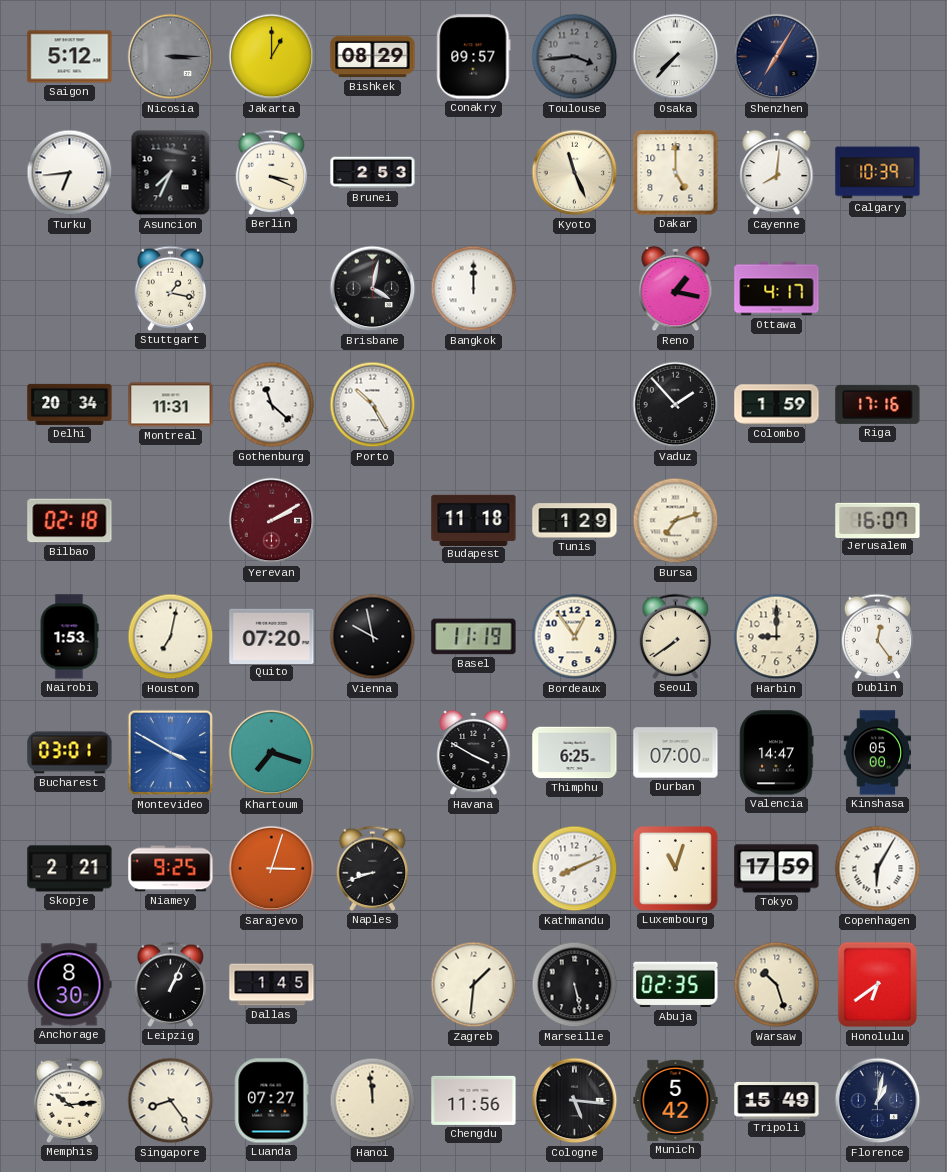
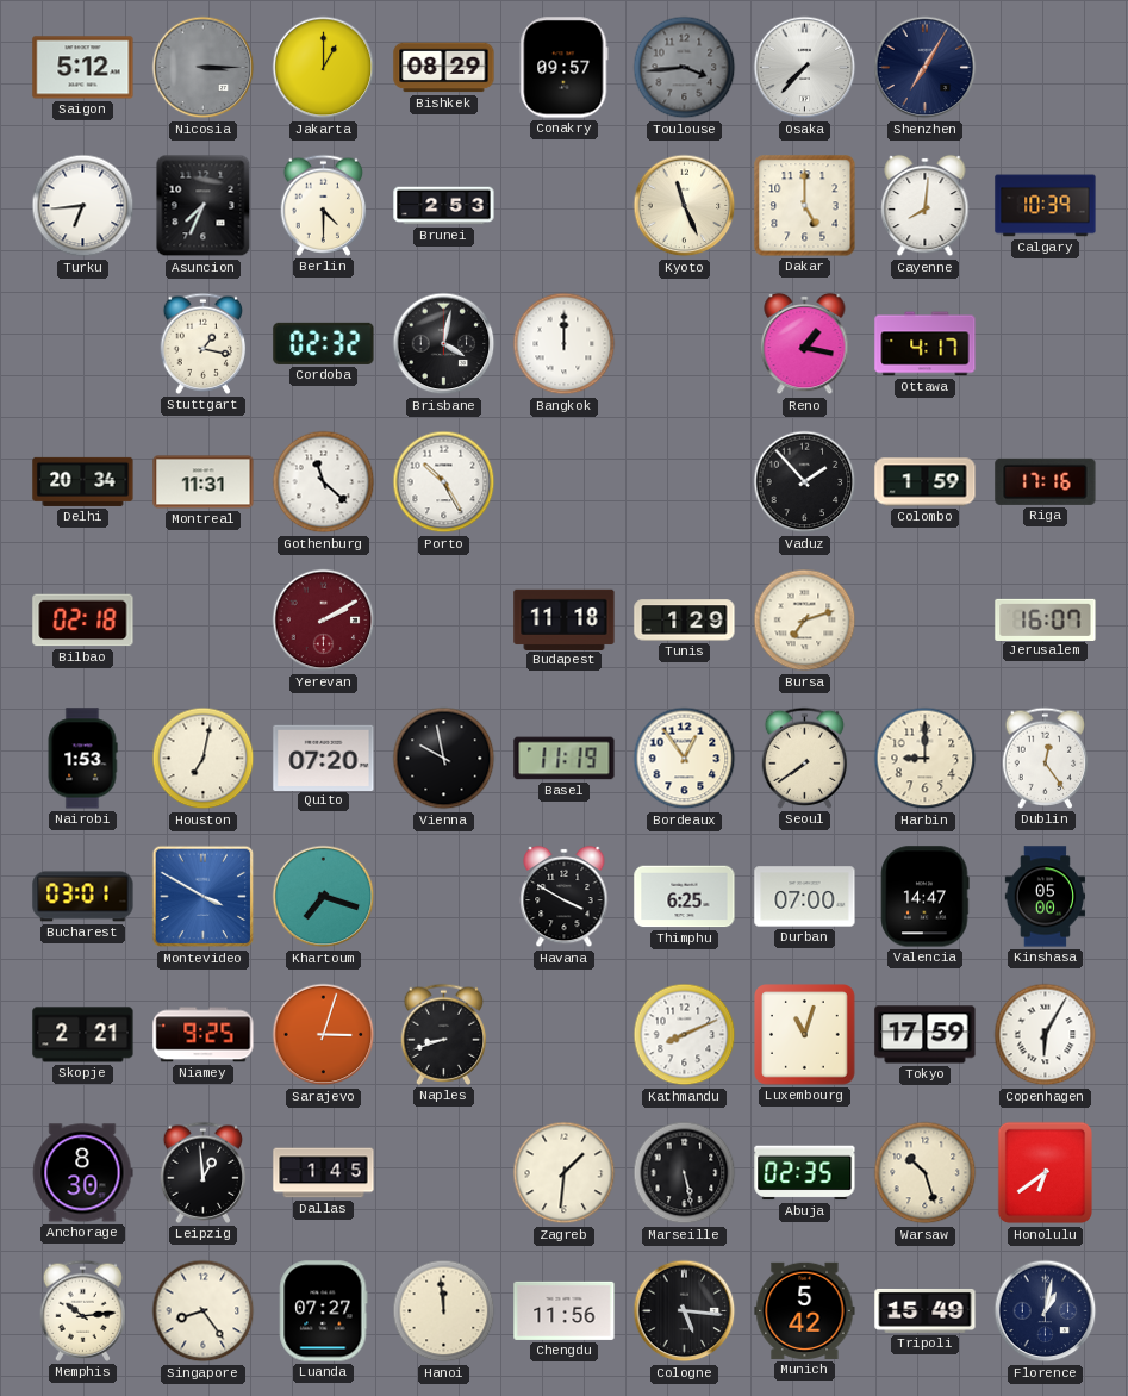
Berlin: 3:19 -> 4:30 (324, 205)
Cordoba: none -> 02:32 (324, 343)
Leipzig: 1:04 -> 12:59 (204, 1172)
